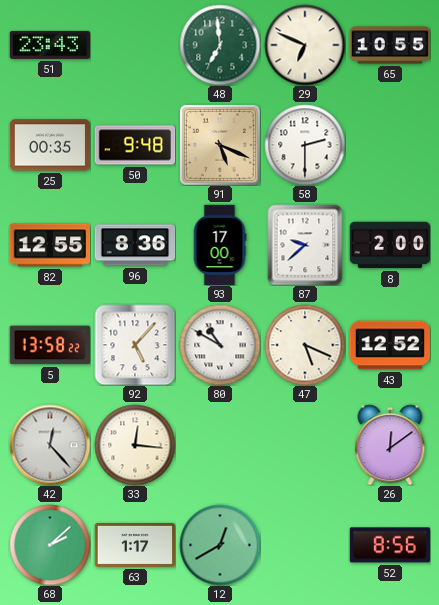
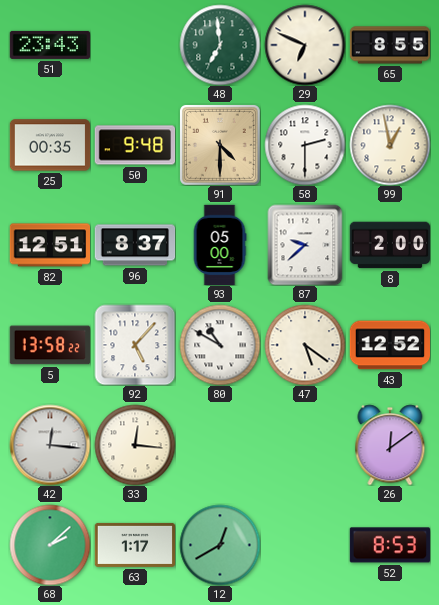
65: 10:55 -> 8:55 (390, 45)
91: 5:19 -> 4:30 (220, 145)
99: none -> 12:58 (390, 145)
82: 12:55 -> 12:51 (49, 245)
96: 8:36 -> 8:37 (135, 245)
93: 17:00 -> 05:00 (220, 245)
47: 5:19 -> 5:21 (305, 345)
42: 12:23 -> 12:16 (50, 445)
52: 8:56 -> 8:53 (389, 545)
